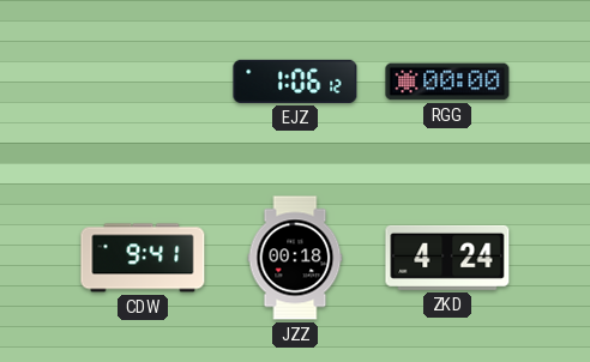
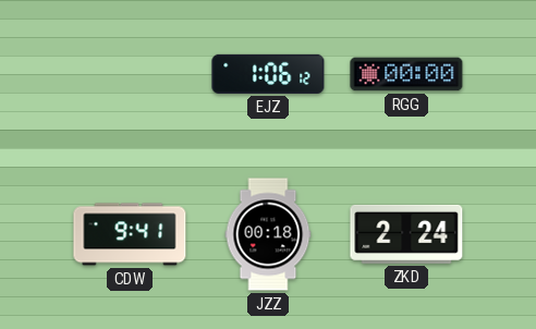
ZKD: 4:24 -> 2:24 (406, 234)
